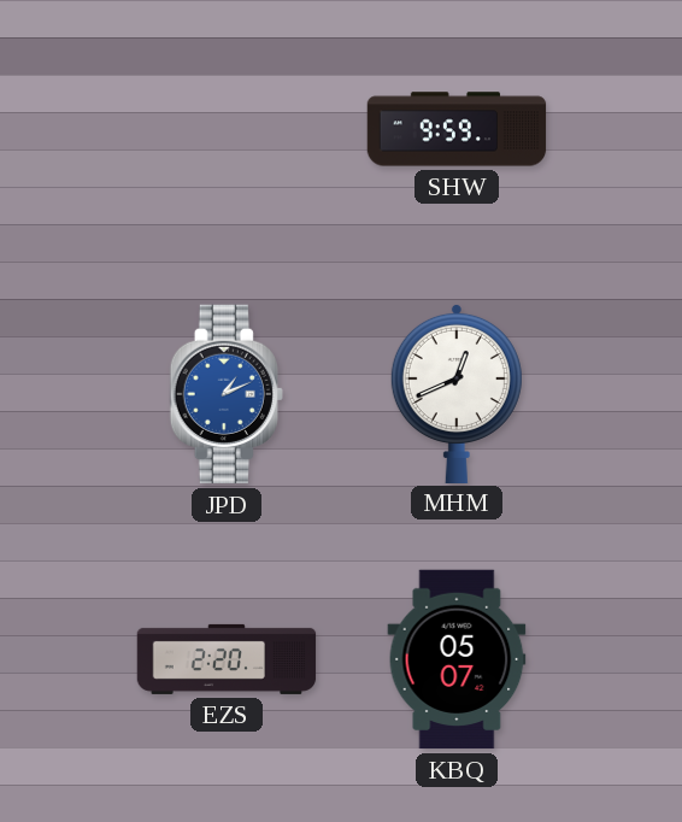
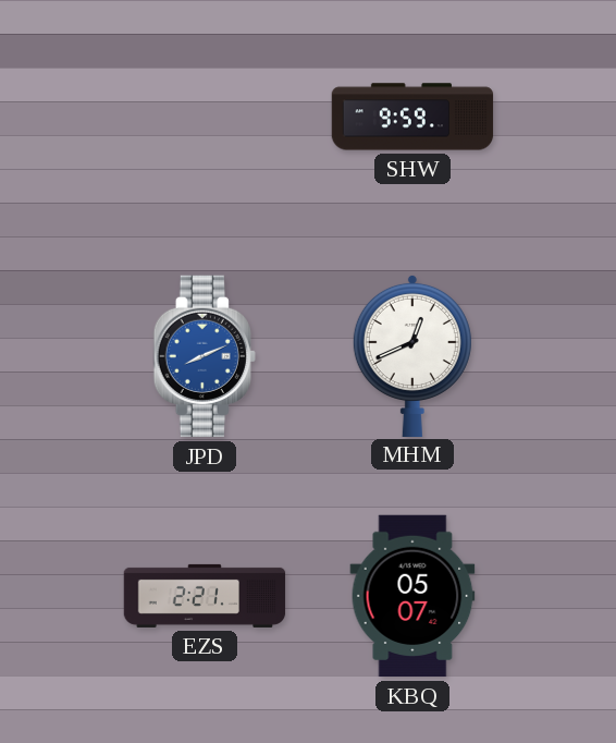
JPD: 1:11 -> 8:11 (205, 356)
EZS: 2:20 -> 2:21 (205, 596)
